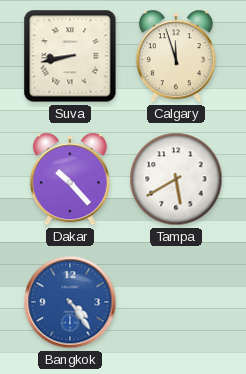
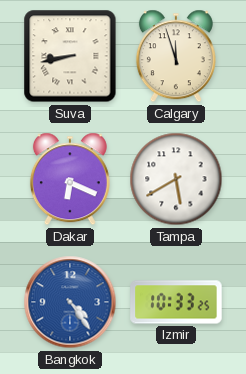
Dakar: 10:23 -> 6:19 (70, 179)
Izmir: none -> 10:33 (176, 302)
